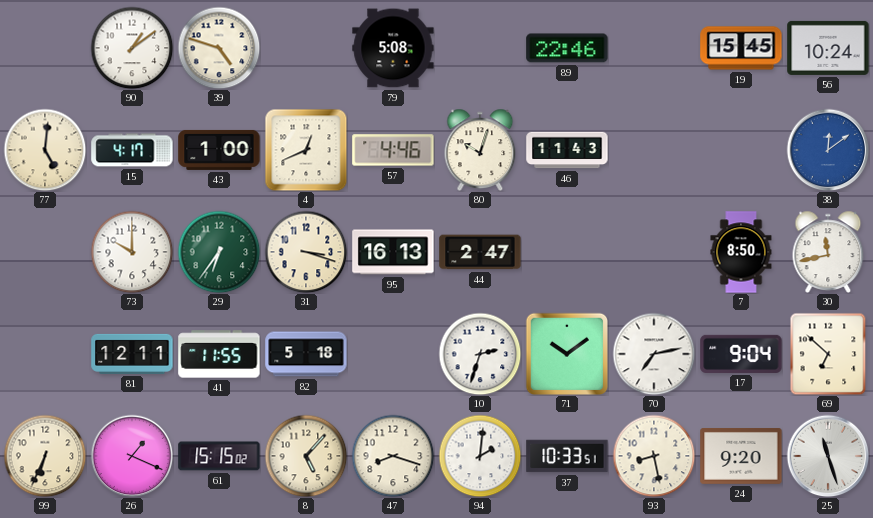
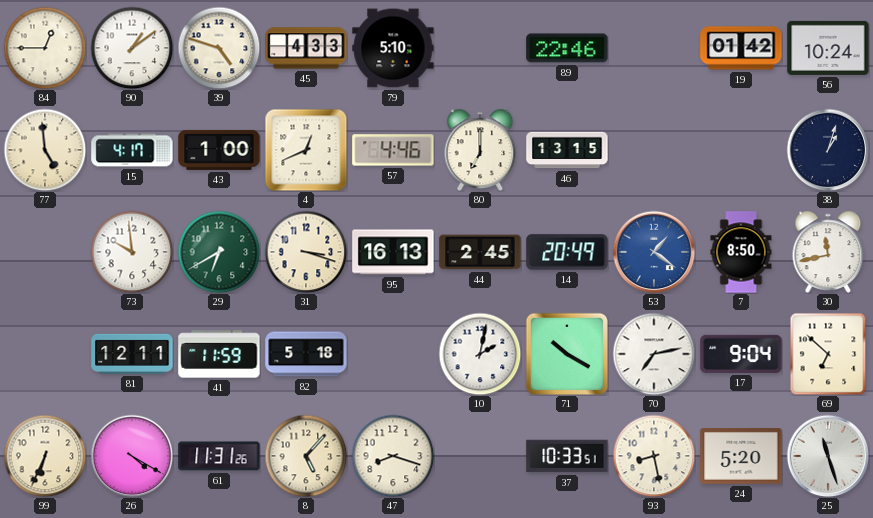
84: none -> 12:45 (45, 48)
45: none -> 4:33 (306, 48)
79: 5:08 -> 5:10 (393, 48)
19: 15:45 -> 01:42 (741, 48)
77: 5:01 -> 4:59 (45, 150)
80: 10:03 -> 7:00 (480, 150)
46: 11:43 -> 13:15 (567, 150)
38: 12:09 -> 1:03 (828, 150)
38 dial: blue -> navy (828, 150)
73: 10:00 -> 9:59 (132, 252)
29: 6:36 -> 6:40 (219, 252)
44: 2:47 -> 2:45 (480, 252)
14: none -> 20:49 (567, 252)
53: none -> 1:21 (654, 252)
41: 11:55 -> 11:59 (219, 354)
10: 2:33 -> 2:02 (480, 354)
71: 10:09 -> 10:20 (566, 353)
26: 1:19 -> 4:20 (132, 456)
61: 15:15 -> 11:31 (219, 456)
94: 2:01 -> none (480, 456)
24: 9:20 -> 5:20 (741, 457)
